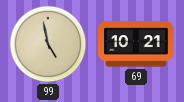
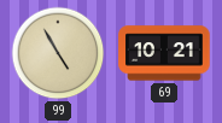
99: 4:58 -> 4:55 (58, 53)
